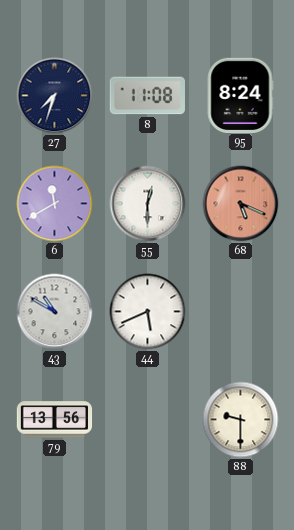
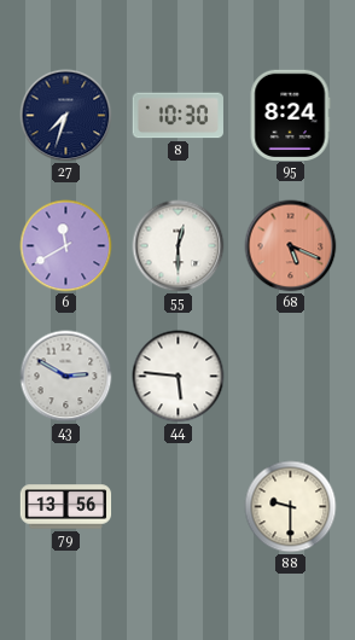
8: 11:08 -> 10:30 (177, 116)
43: 10:50 -> 2:50 (66, 377)
44: 5:41 -> 5:46 (179, 377)
